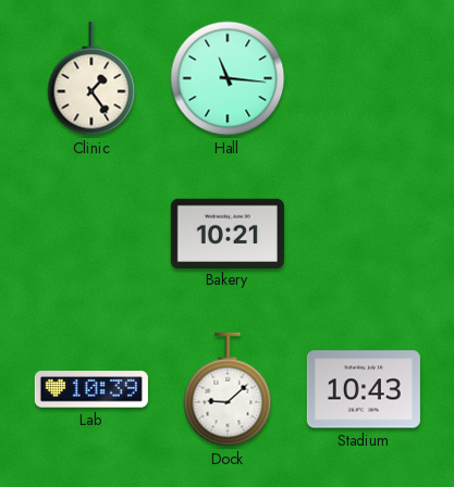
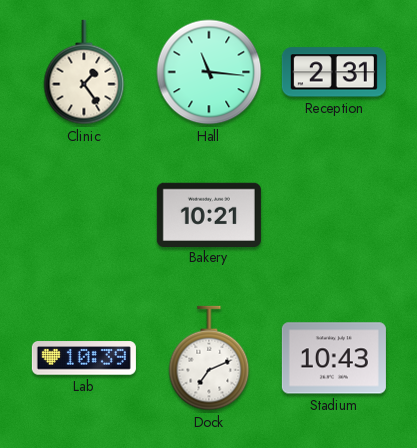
Reception: none -> 2:31 (334, 72)
Dock: 9:08 -> 7:11 (209, 358)
